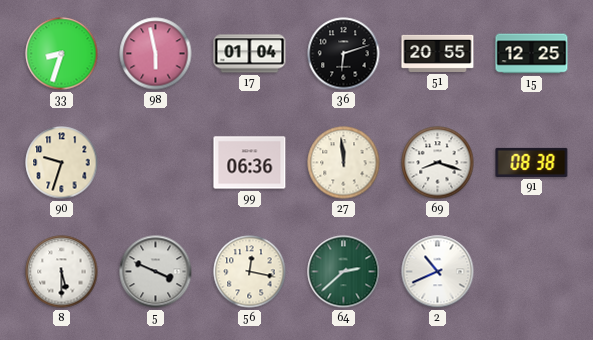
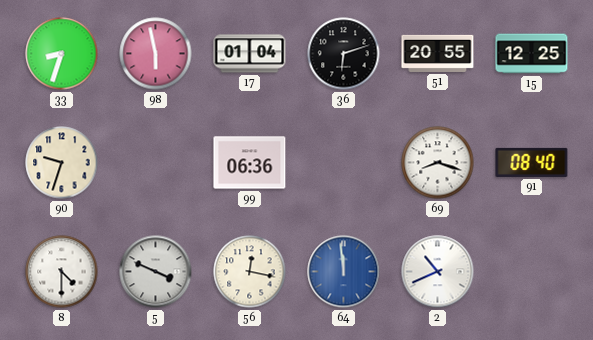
27: 11:59 -> none (344, 163)
91: 08:38 -> 08:40 (532, 162)
8: 5:30 -> 4:30 (62, 272)
64: 2:38 -> 11:59 (344, 272)
64 dial: green -> blue (344, 272)
